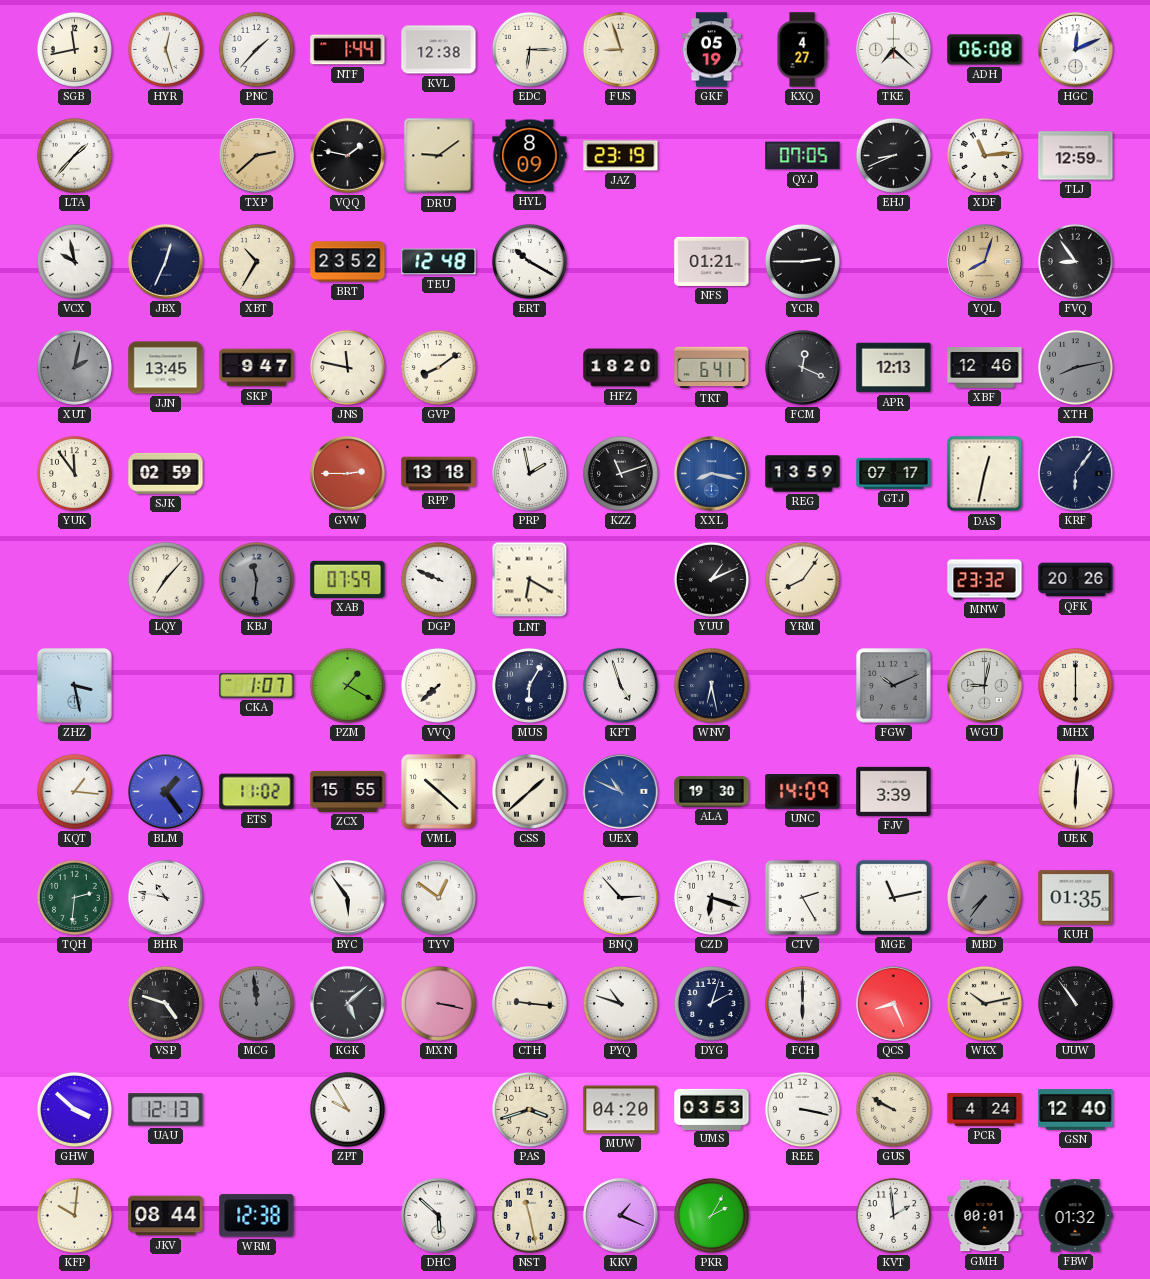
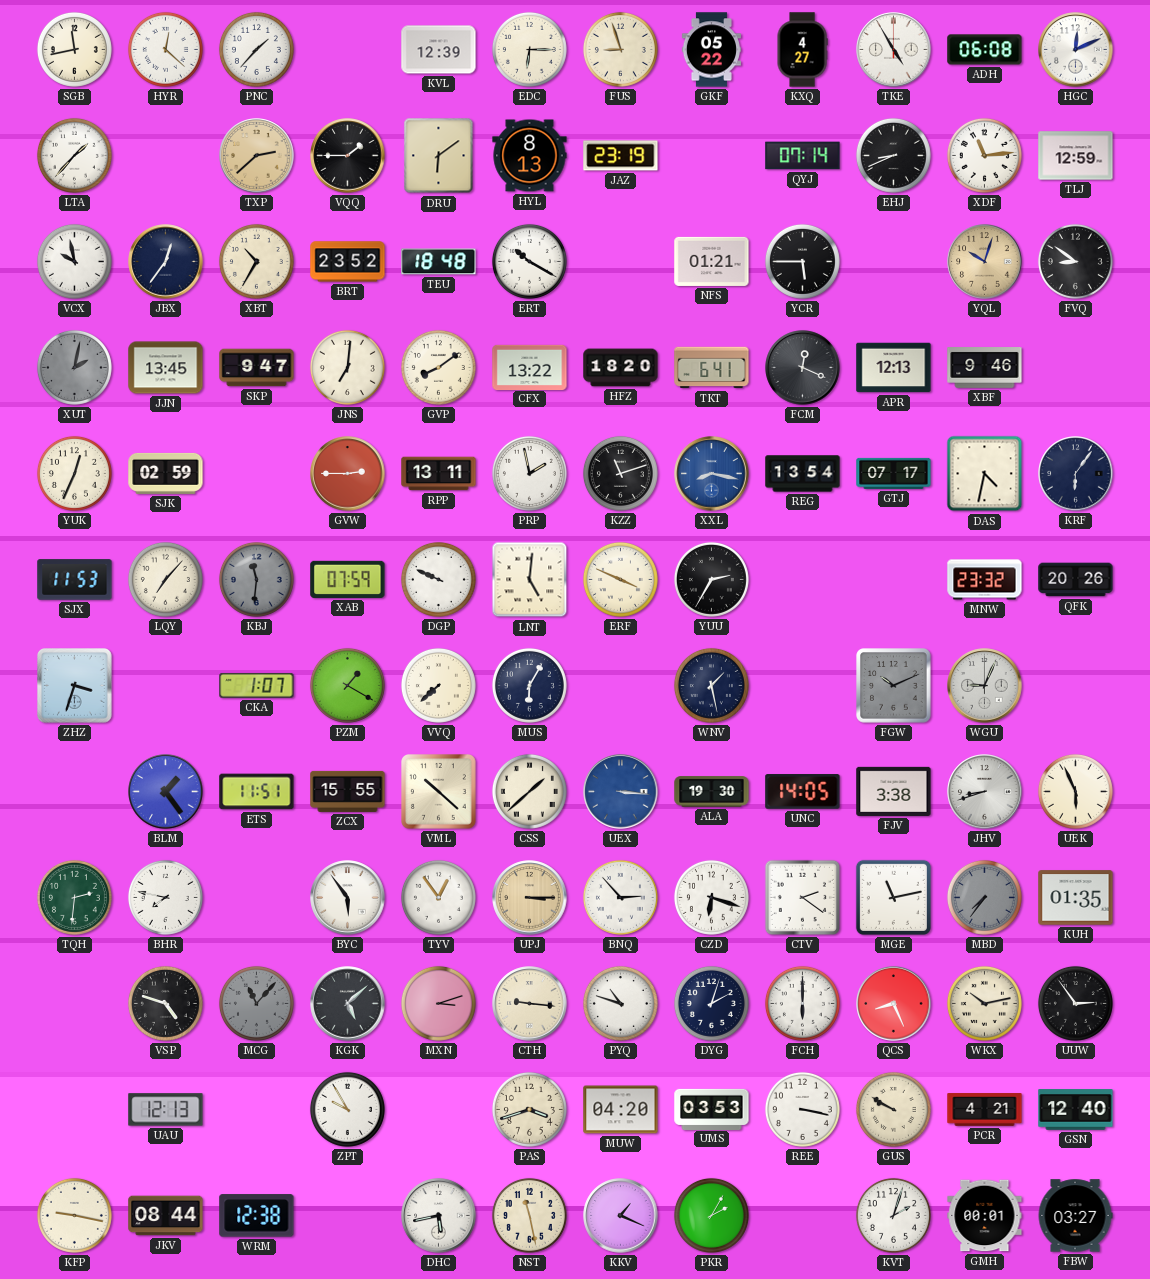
HYR: 12:27 -> 12:22 (165, 49)
NTF: 1:44 -> none (348, 50)
KVL: 12:38 -> 12:39 (439, 50)
GKF: 05:19 -> 05:22 (711, 50)
TKE: 7:22 -> 4:55 (894, 50)
VQQ: 1:47 -> 1:45 (348, 156)
DRU: 9:09 -> 6:09 (439, 156)
HYL: 8:09 -> 8:13 (530, 156)
QYJ: 07:05 -> 07:14 (803, 156)
JBX: 12:34 -> 12:36 (166, 262)
TEU: 12:48 -> 18:48 (439, 262)
YCR: 2:45 -> 5:45 (802, 261)
YQL: 8:03 -> 10:03 (985, 262)
FVQ: 8:54 -> 8:51 (1075, 261)
JNS: 11:47 -> 7:01 (347, 367)
CFX: none -> 13:22 (530, 367)
XBF: 12:46 -> 9:46 (985, 368)
XTH: 8:13 -> none (1075, 367)
YUK: 11:54 -> 12:34 (74, 473)
RPP: 13:18 -> 13:11 (439, 474)
REG: 13:59 -> 13:54 (803, 474)
DAS: 12:32 -> 4:32 (985, 474)
SJX: none -> 11:53 (75, 580)
LNT: 6:20 -> 5:01 (530, 580)
ERF: none -> 3:49 (620, 579)
YUU: 1:11 -> 2:35 (711, 579)
YRM: 8:06 -> none (802, 579)
ZHZ: 3:28 -> 3:33 (75, 686)
KFT: 4:57 -> none (620, 685)
WNV: 6:28 -> 1:28 (711, 685)
WGU: 9:02 -> 9:04 (985, 686)
MHX: 6:00 -> none (1075, 685)
KQT: 1:16 -> none (74, 791)
ETS: 11:02 -> 11:51 (257, 792)
UEX: 10:49 -> 3:16 (621, 792)
UNC: 14:09 -> 14:05 (803, 792)
FJV: 3:39 -> 3:38 (894, 791)
JHV: none -> 8:42 (985, 792)
UEK: 6:01 -> 5:56 (1075, 791)
BHR: 10:47 -> 7:47 (165, 897)
TYV: 12:51 -> 12:54 (438, 897)
UPJ: none -> 3:15 (530, 898)
CTV: 2:25 -> 2:21 (802, 897)
MCG: 11:59 -> 11:07 (256, 1003)
MXN: 3:17 -> 3:12 (438, 1003)
UUW: 10:54 -> 2:54 (1075, 1003)
GHW: 3:52 -> none (74, 1109)
PCR: 4:24 -> 4:21 (985, 1110)
KFP: 10:01 -> 9:17 (74, 1215)
DHC: 5:52 -> 5:43 (439, 1216)
KVT: 1:59 -> 2:03 (893, 1215)
FBW: 01:32 -> 03:27 (1075, 1216)
